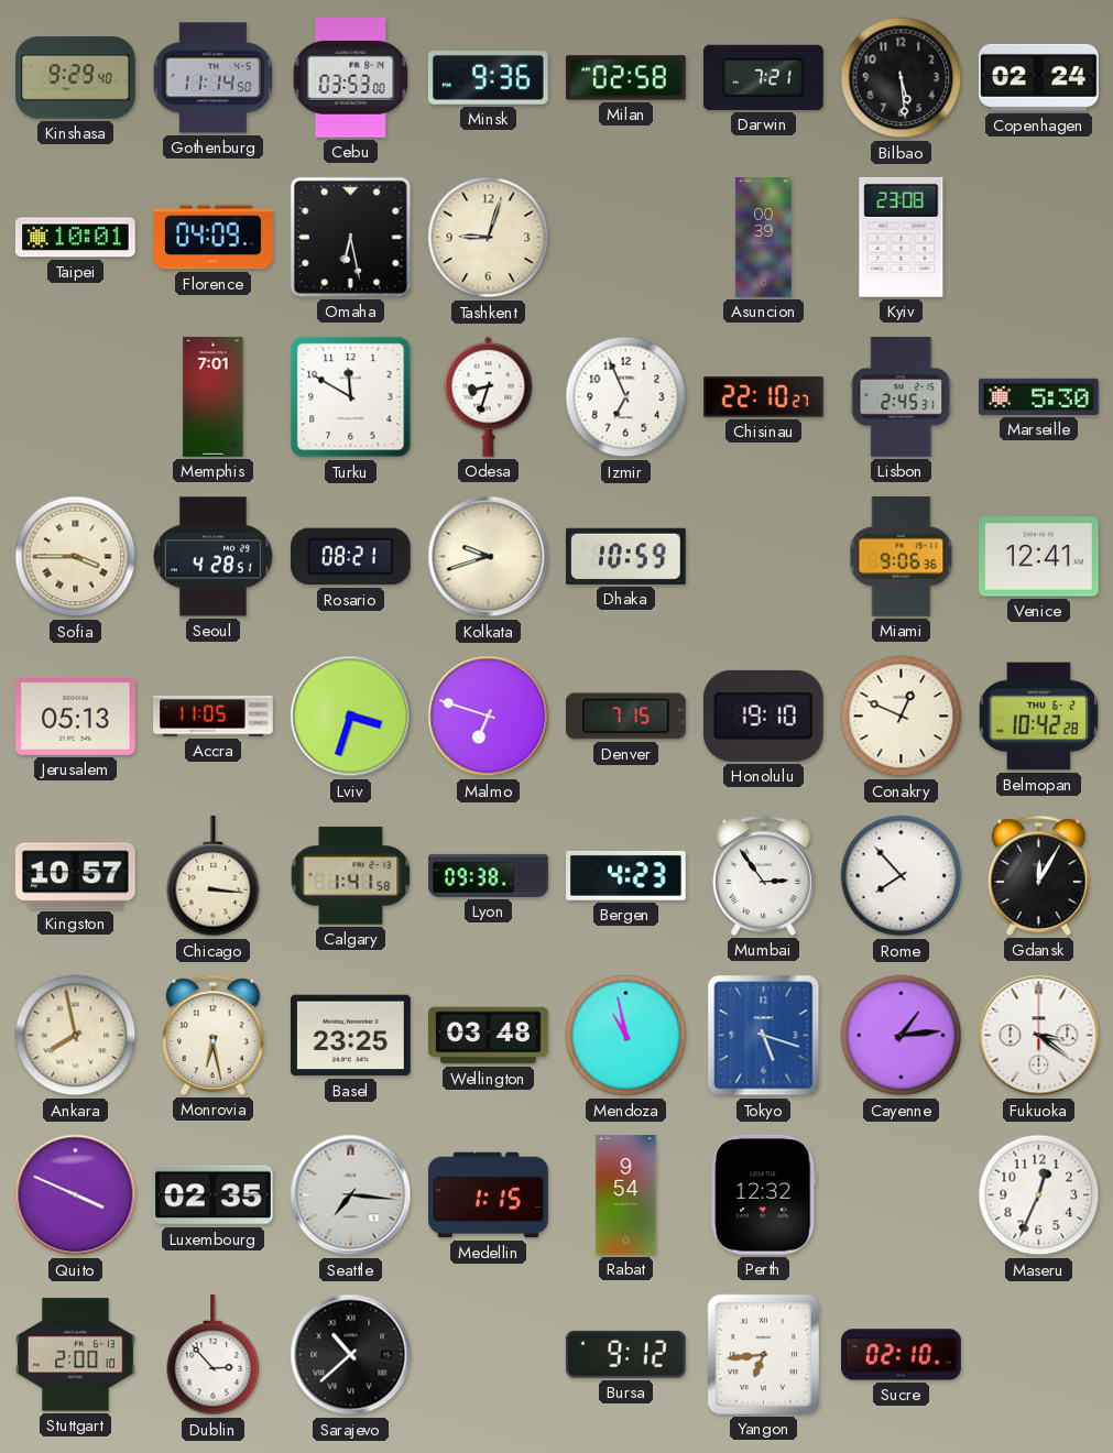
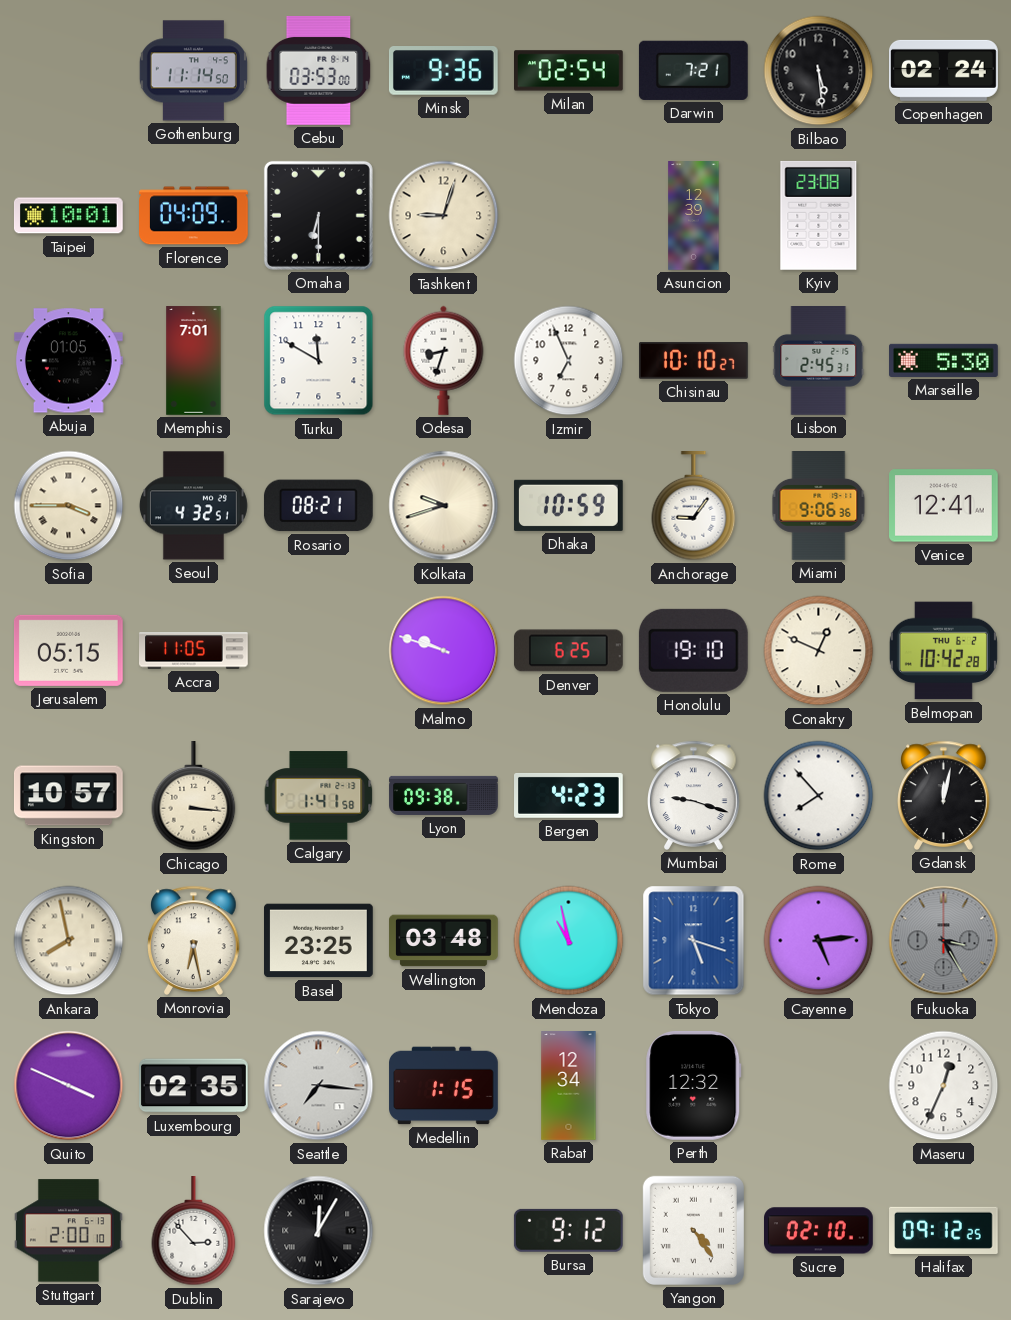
Kinshasa: 9:29 -> none (76, 78)
Milan: 02:58 -> 02:54 (569, 71)
Omaha: 6:28 -> 6:30 (318, 215)
Asuncion: 00:39 -> 12:39 (694, 216)
Abuja: none -> 01:05 (68, 361)
Chisinau: 22:10 -> 10:10 (694, 361)
Seoul: 4:28 -> 4:32 (193, 506)
Anchorage: none -> 9:06 (694, 507)
Jerusalem: 05:13 -> 05:15 (68, 650)
Lviv: 3:33 -> none (351, 717)
Malmo: 6:48 -> 9:48 (444, 651)
Denver: 7:15 -> 6:25 (568, 651)
Mumbai: 2:54 -> 9:18 (694, 795)
Gdansk: 12:05 -> 12:02 (944, 795)
Cayenne: 1:14 -> 5:14 (819, 941)
Fukuoka: 3:21 -> 3:25 (944, 941)
Fukuoka dial: white -> grey (944, 941)
Rabat: 9:54 -> 12:34 (569, 1086)
Sarajevo: 10:38 -> 12:05 (319, 1231)
Yangon: 6:44 -> 4:24 (693, 1230)
Halifax: none -> 09:12 (944, 1230)
